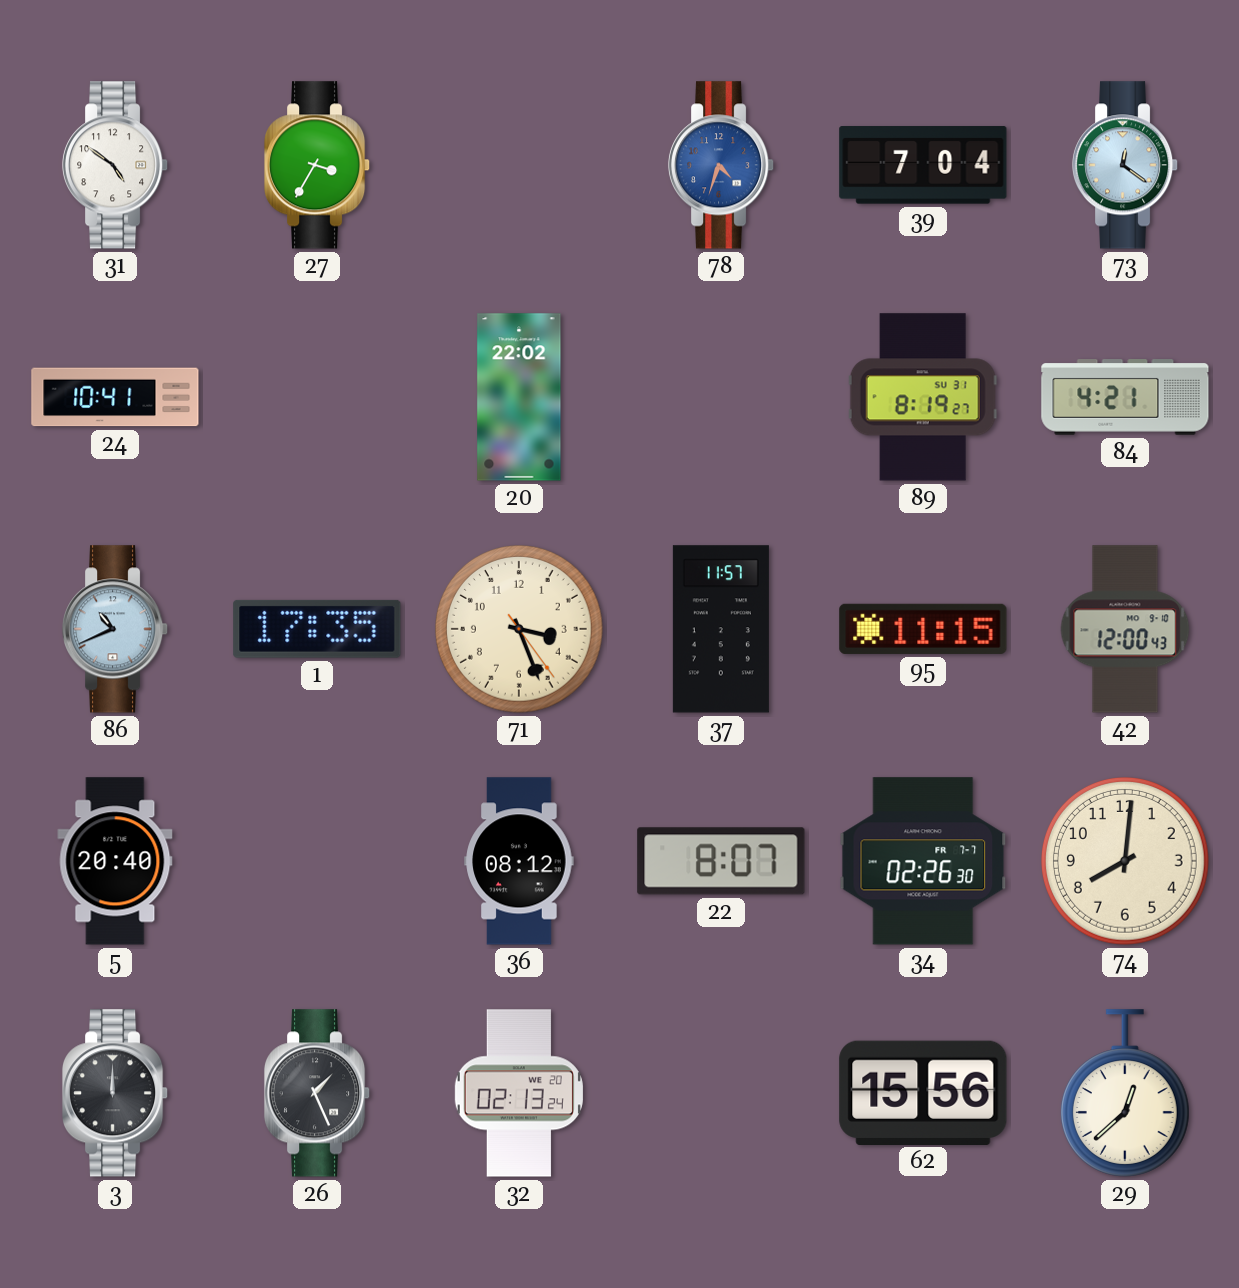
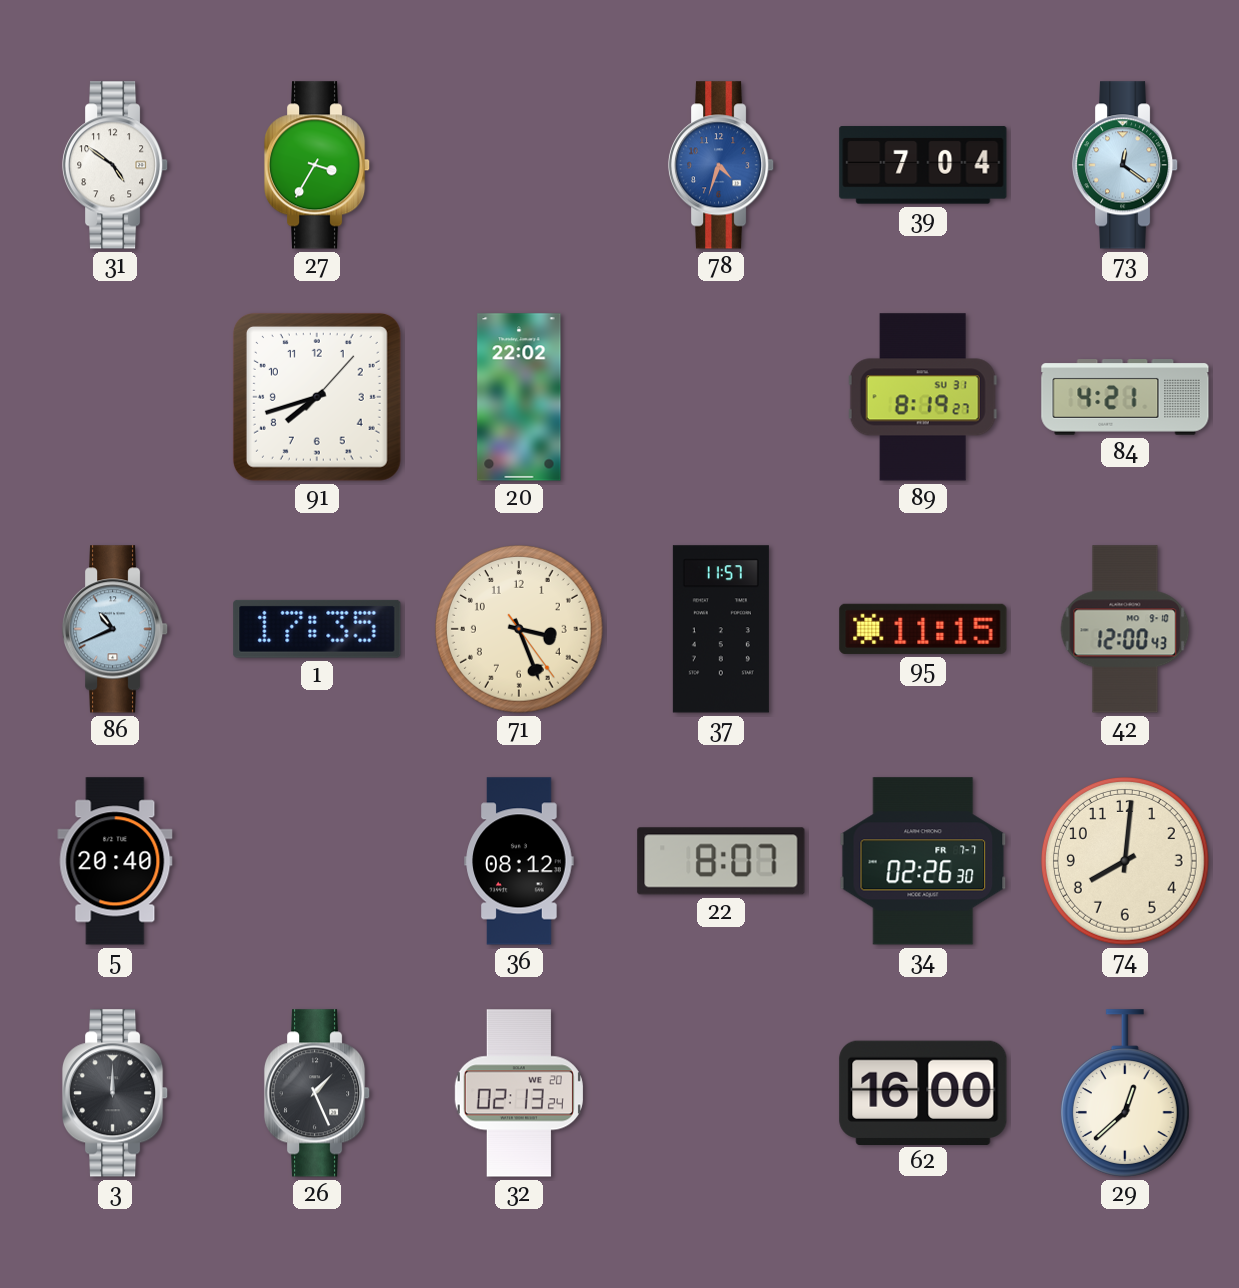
24: 10:41 -> none (115, 397)
91: none -> 7:42 (317, 397)
62: 15:56 -> 16:00 (923, 1092)
